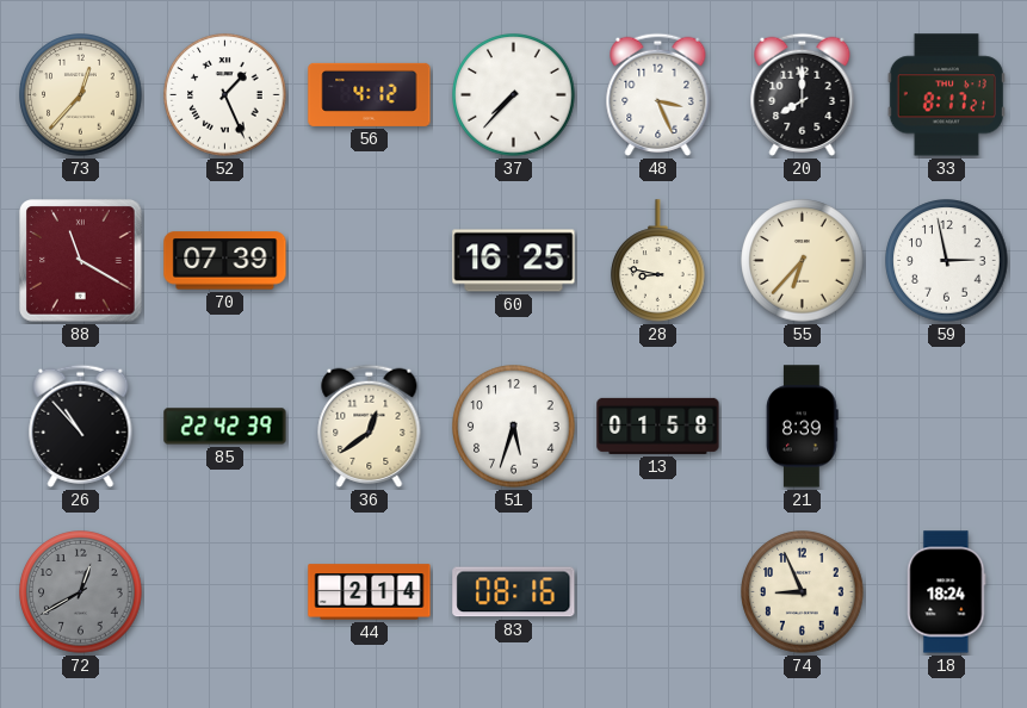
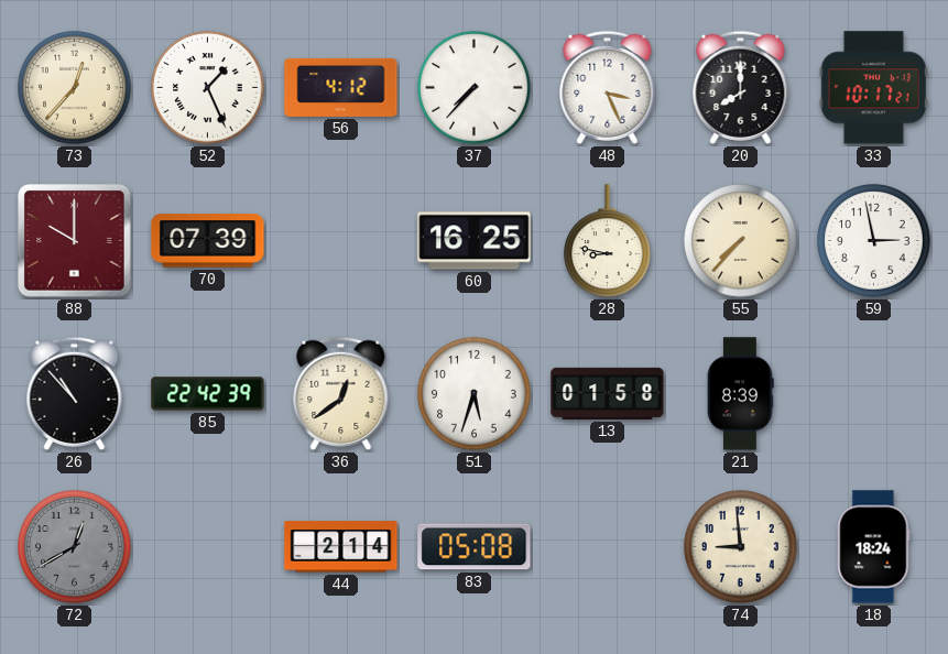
33: 8:17 -> 10:17 (873, 88)
88: 11:20 -> 10:00 (75, 241)
55: 6:37 -> 7:37 (741, 241)
83: 08:16 -> 05:08 (475, 547)
74: 8:56 -> 8:59 (741, 547)
